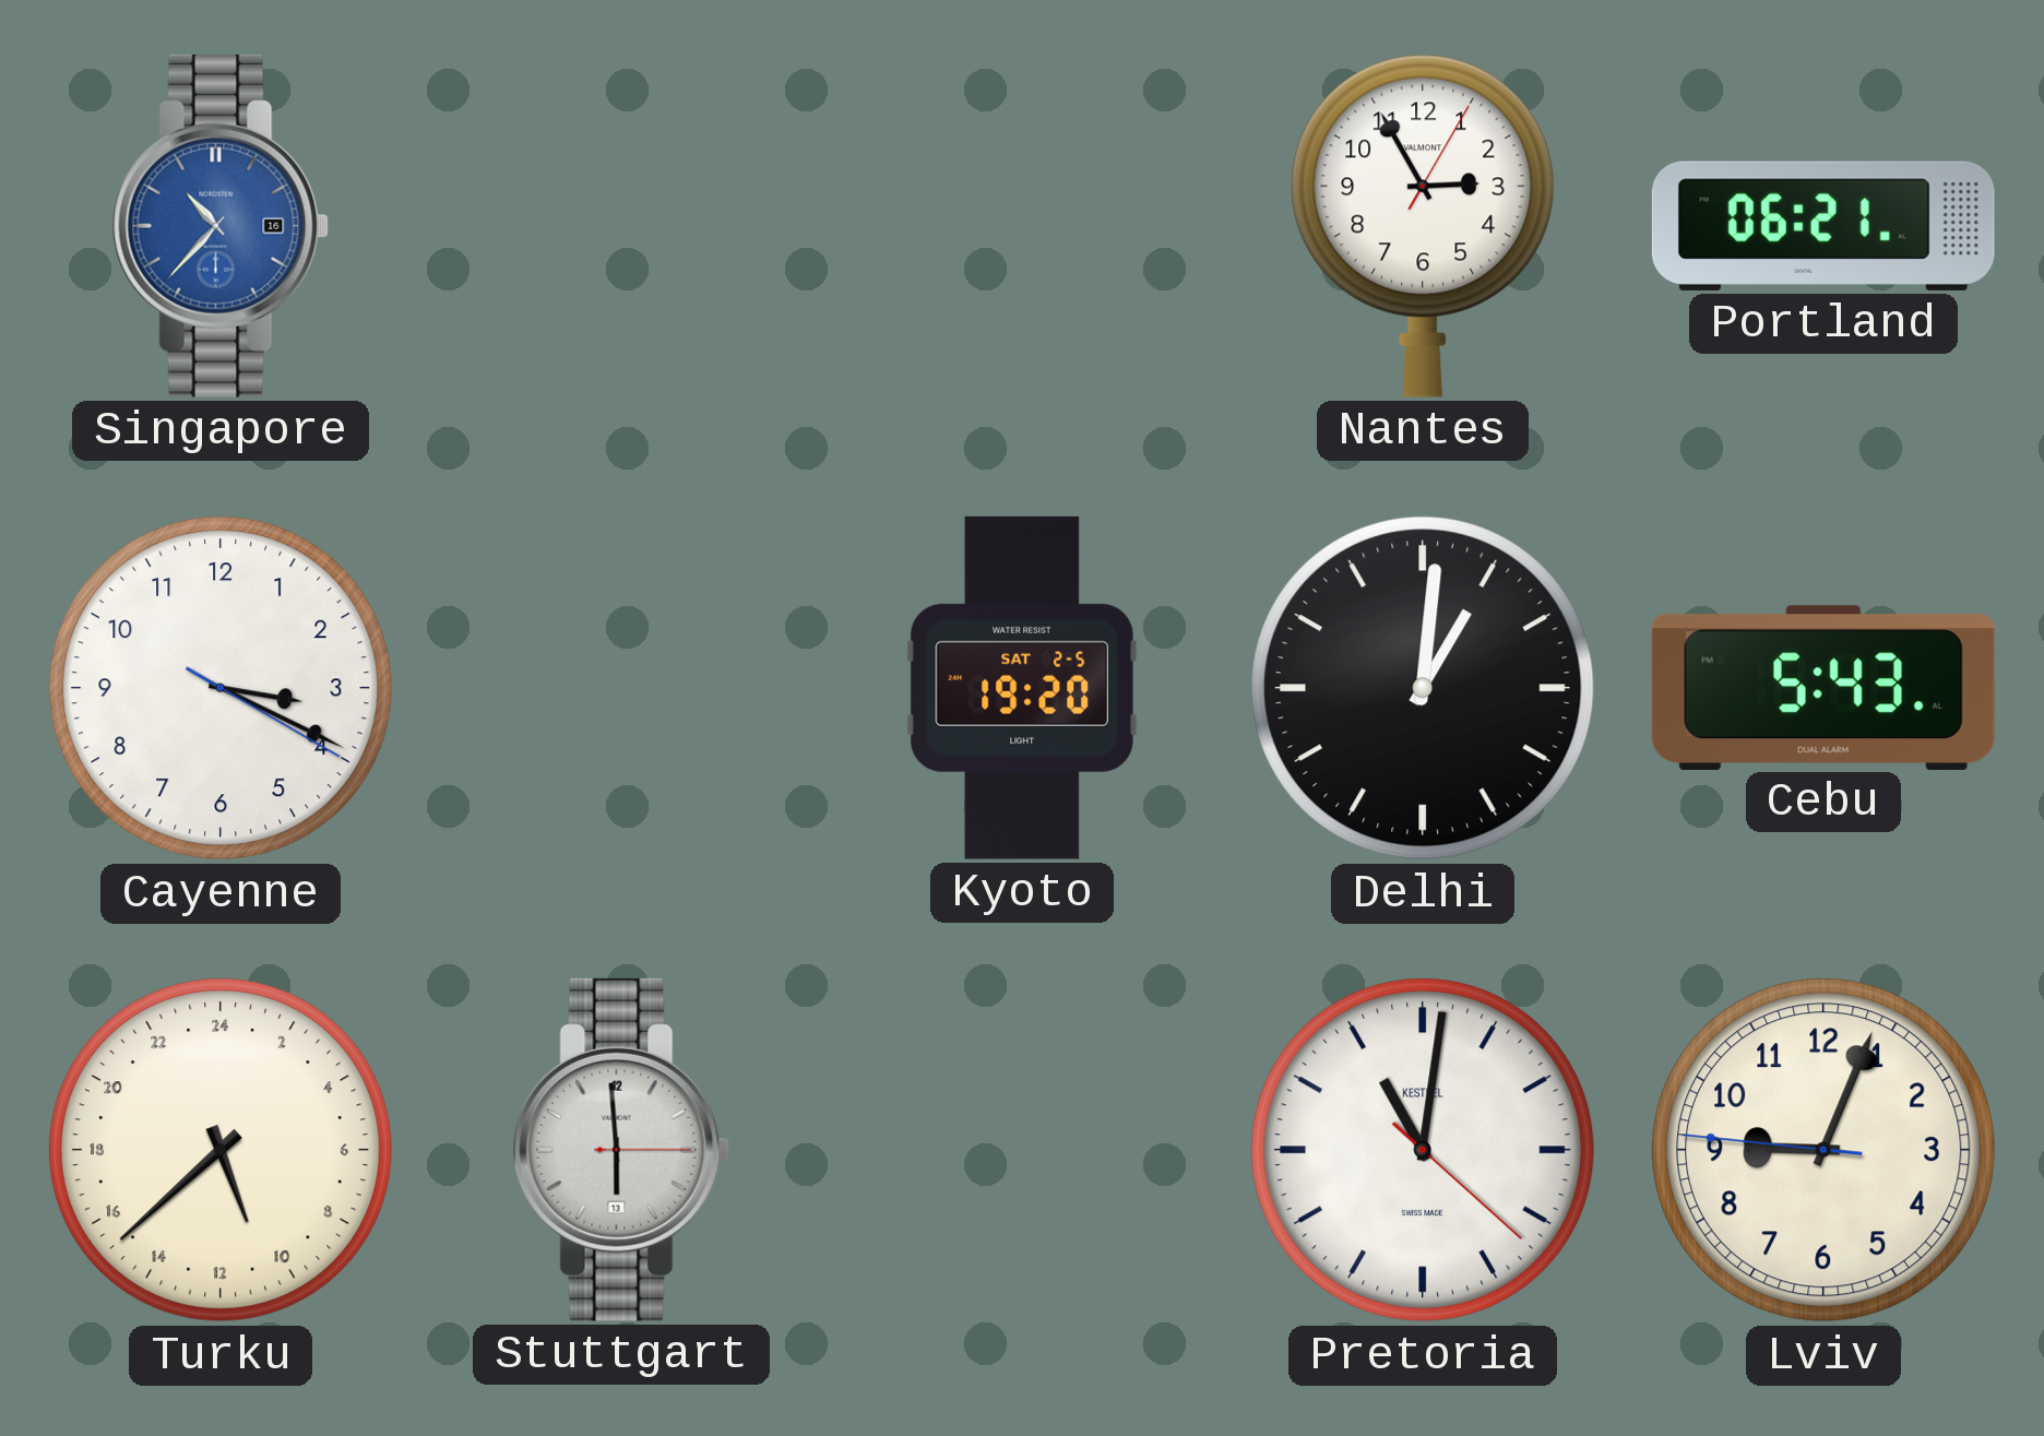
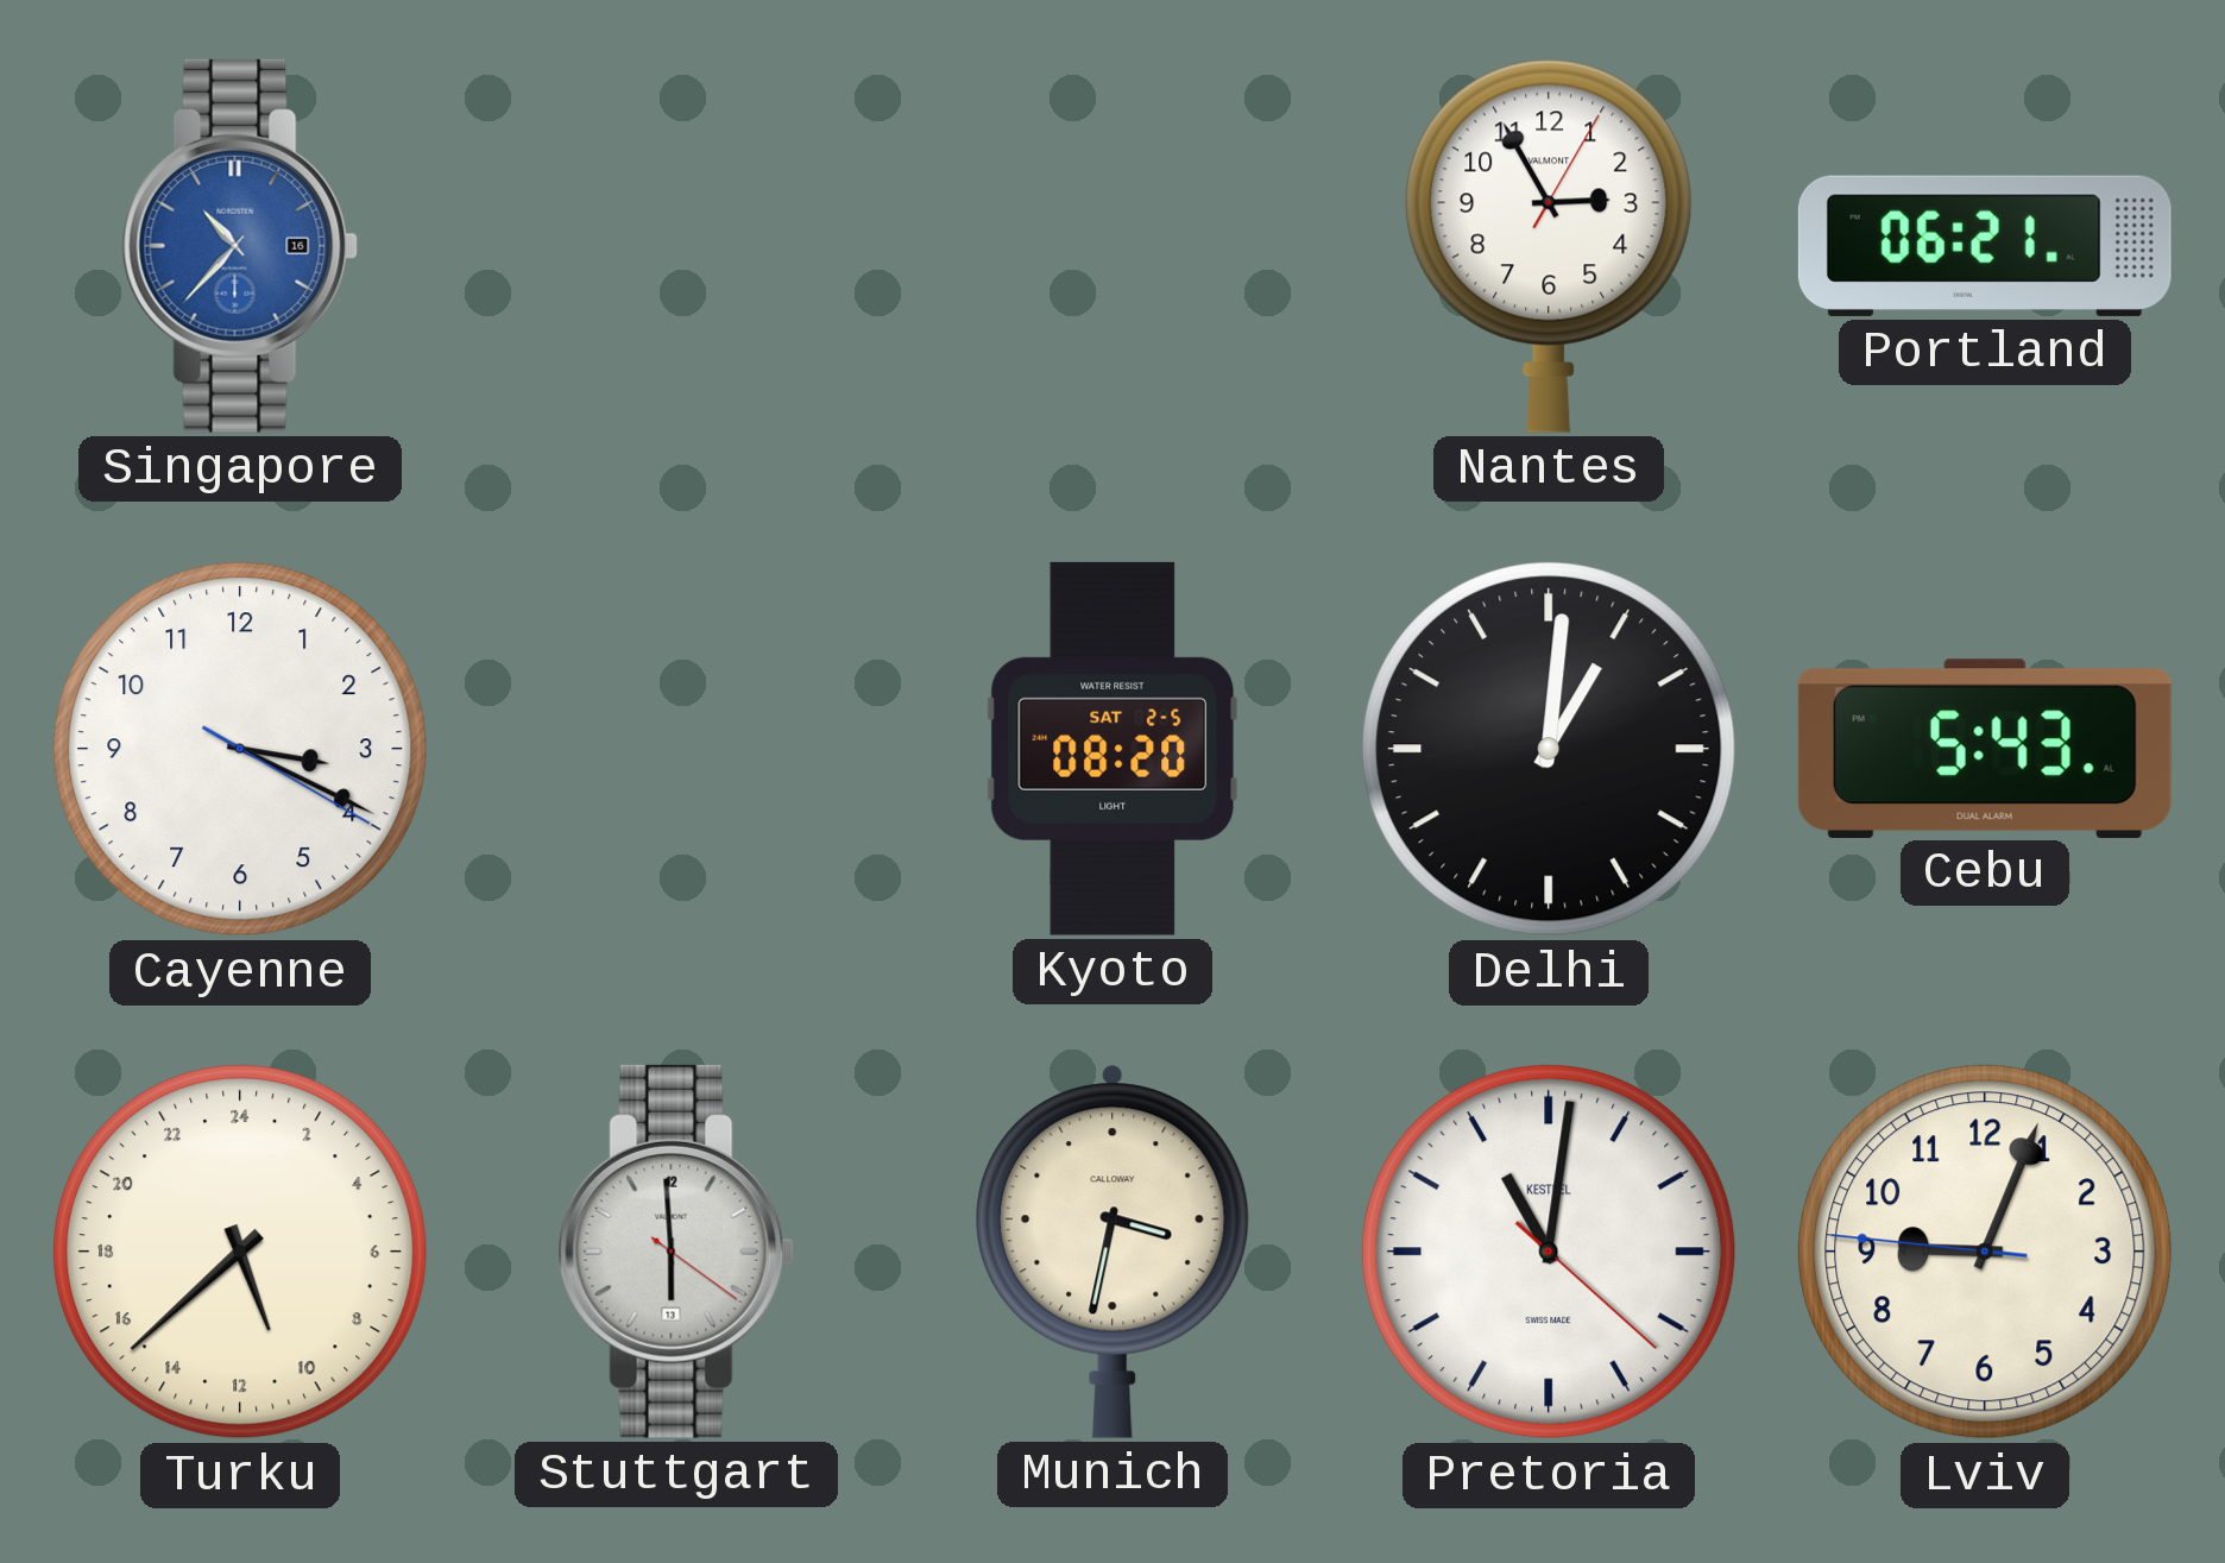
Kyoto: 19:20 -> 08:20 (1112, 749)
Stuttgart: 5:59:15 -> 5:59:21 (676, 1252)
Munich: none -> 3:32 (1112, 1252)
